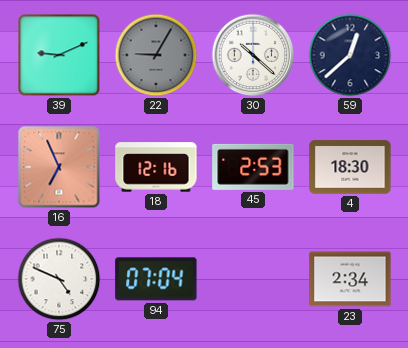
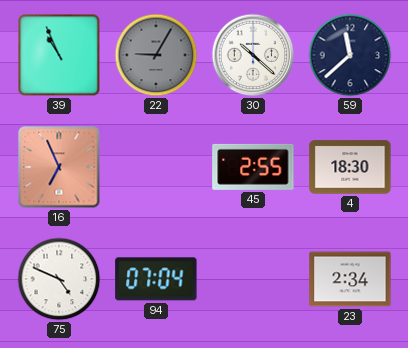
39: 9:11 -> 10:56 (59, 55)
59: 12:38 -> 11:38 (350, 55)
18: 12:16 -> none (156, 167)
45: 2:53 -> 2:55 (253, 167)
